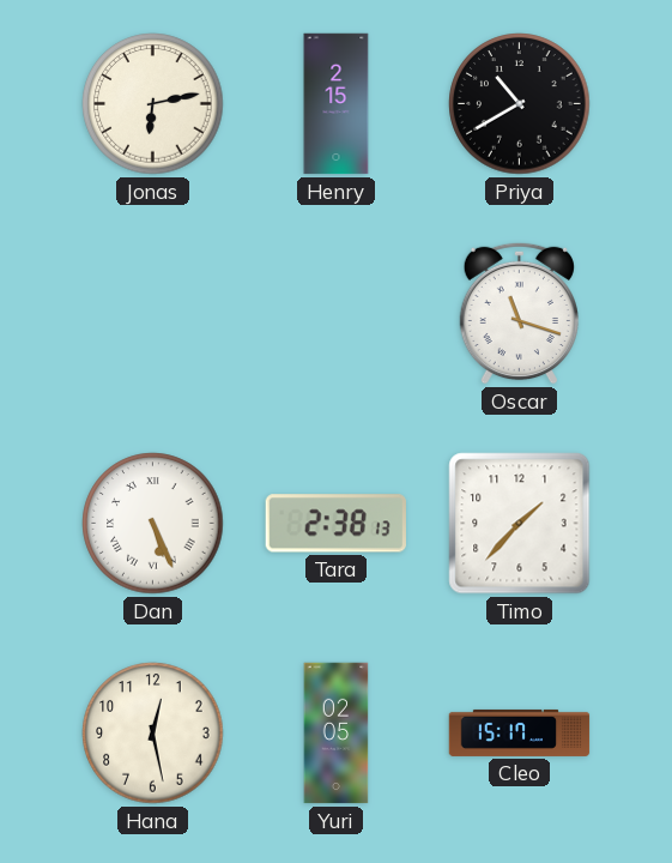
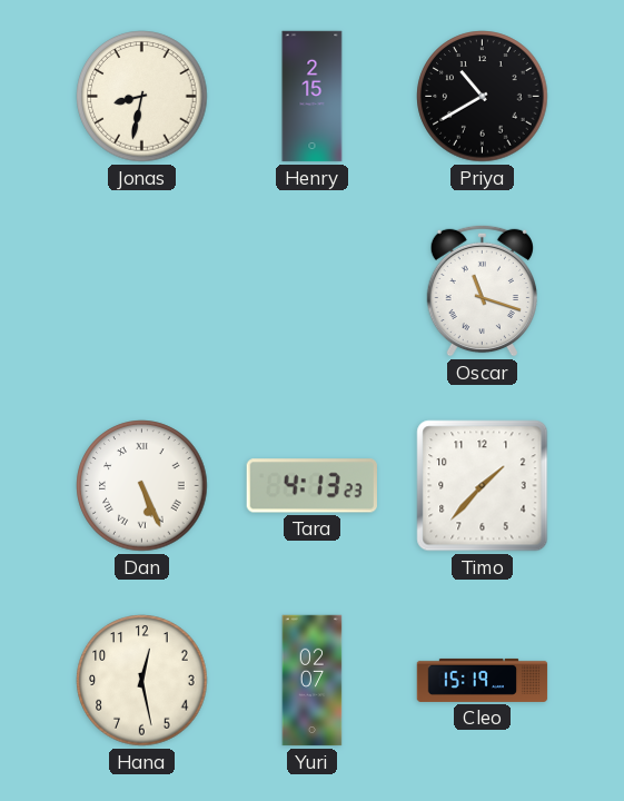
Jonas: 6:13 -> 8:32 (142, 97)
Tara: 2:38 -> 4:13 (311, 486)
Yuri: 02:05 -> 02:07 (313, 681)
Cleo: 15:17 -> 15:19 (483, 680)
